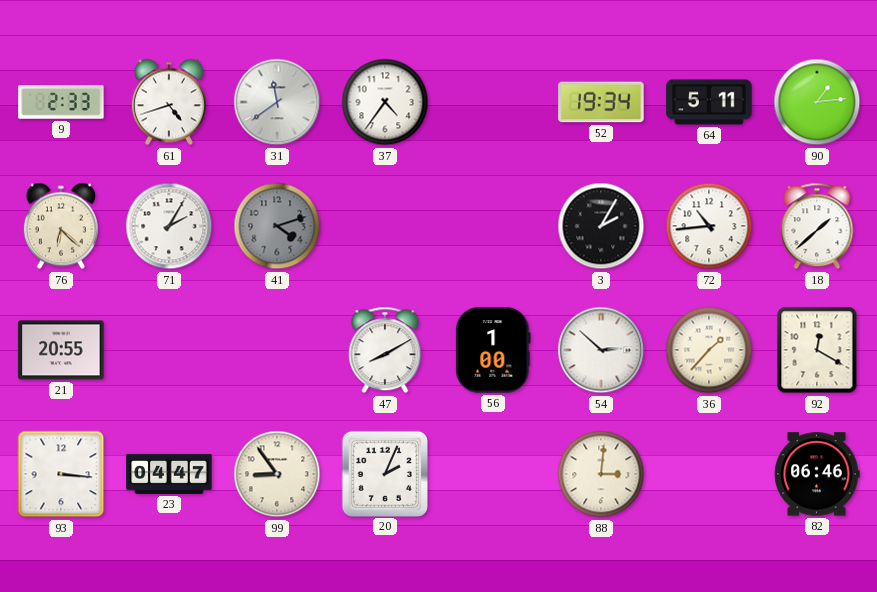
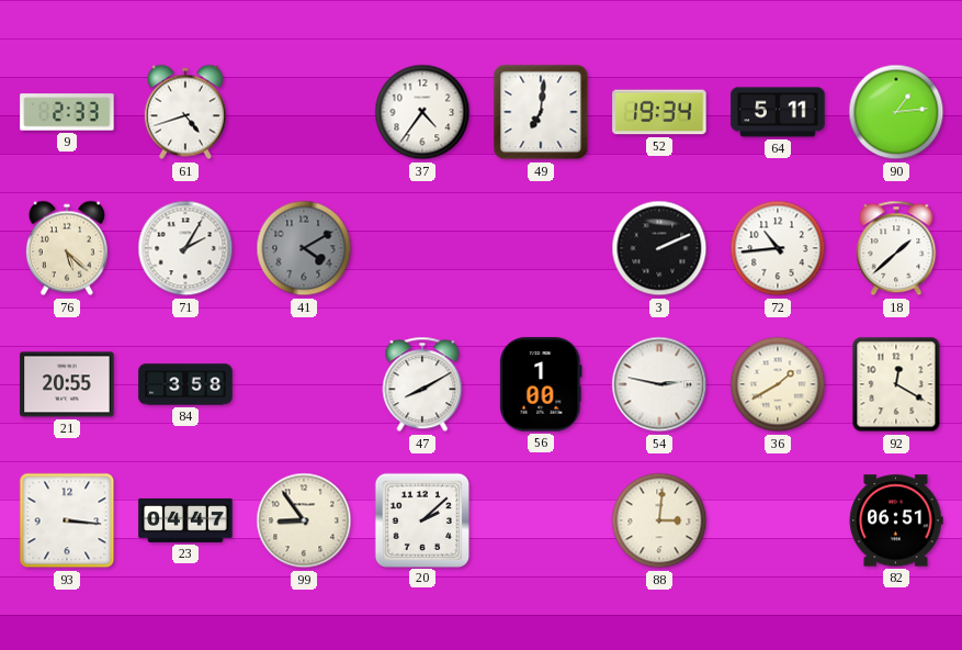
31: 11:39 -> none (277, 102)
49: none -> 7:01 (541, 112)
76: 6:22 -> 5:22 (67, 248)
41: 4:12 -> 4:10 (304, 248)
3: 2:05 -> 2:11 (659, 248)
84: none -> 3:58 (185, 384)
54: 2:52 -> 2:47 (659, 384)
36: 1:37 -> 1:40 (778, 384)
20: 2:04 -> 2:08 (421, 519)
82: 06:46 -> 06:51 (896, 520)
